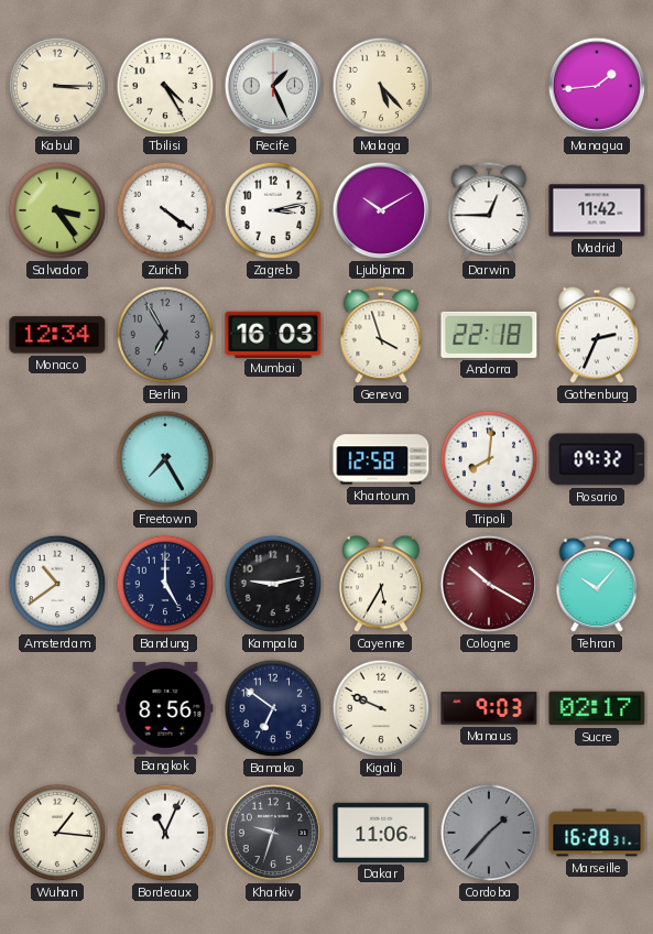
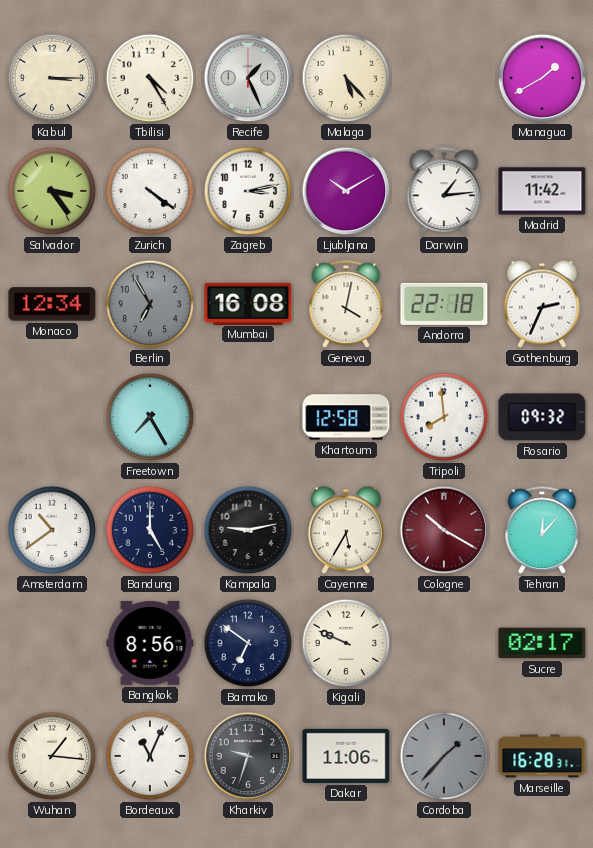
Managua: 1:44 -> 1:40 (542, 78)
Darwin: 12:45 -> 1:14 (444, 192)
Mumbai: 16:03 -> 16:08 (248, 303)
Geneva: 3:57 -> 4:02 (346, 305)
Tripoli: 8:01 -> 7:59 (444, 417)
Tehran: 10:07 -> 12:07 (542, 531)
Manaus: 9:03 -> none (489, 708)
